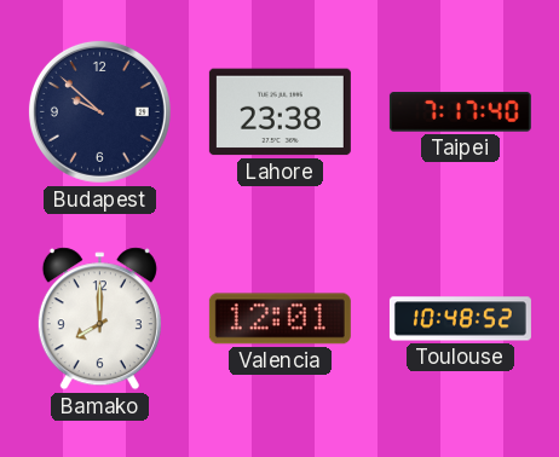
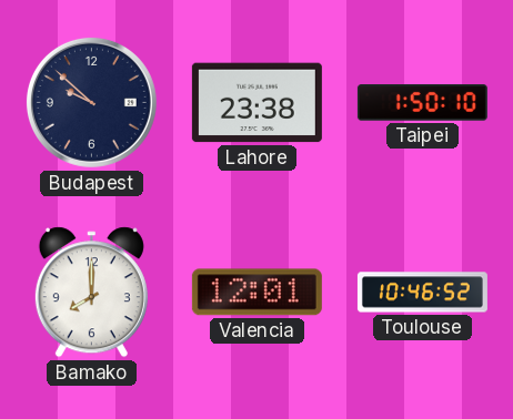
Taipei: 7:17 -> 1:50 (422, 103)
Toulouse: 10:48 -> 10:46 (422, 293)
